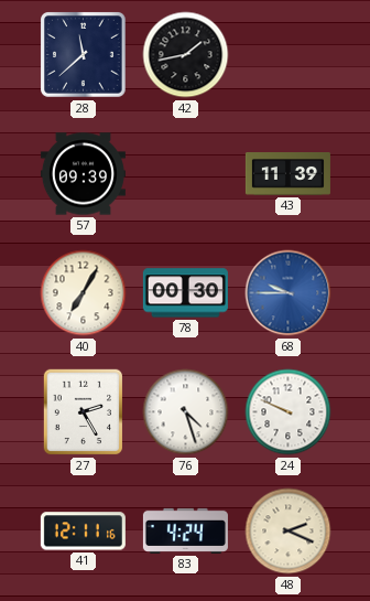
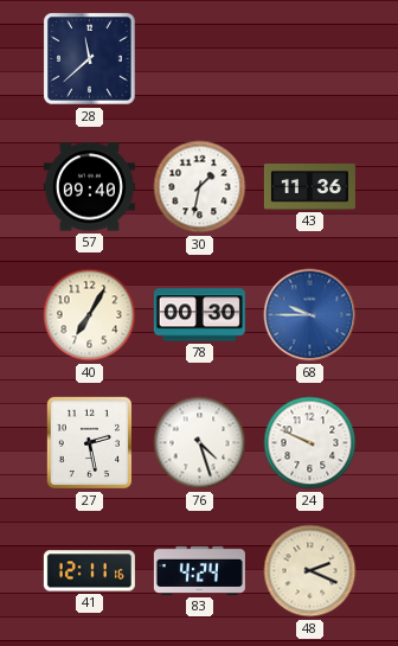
42: 1:43 -> none (186, 55)
57: 09:39 -> 09:40 (89, 187)
30: none -> 1:32 (200, 187)
43: 11:39 -> 11:36 (309, 187)
27: 2:25 -> 2:28 (90, 443)
